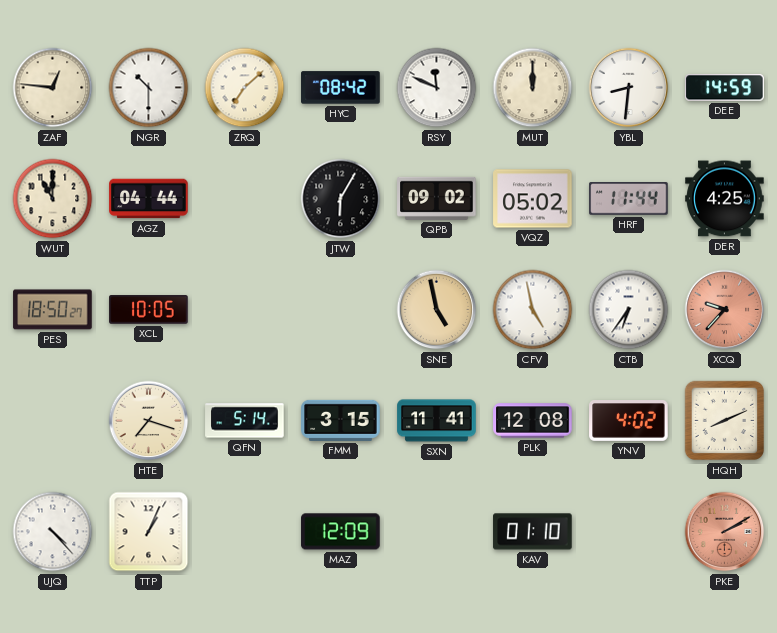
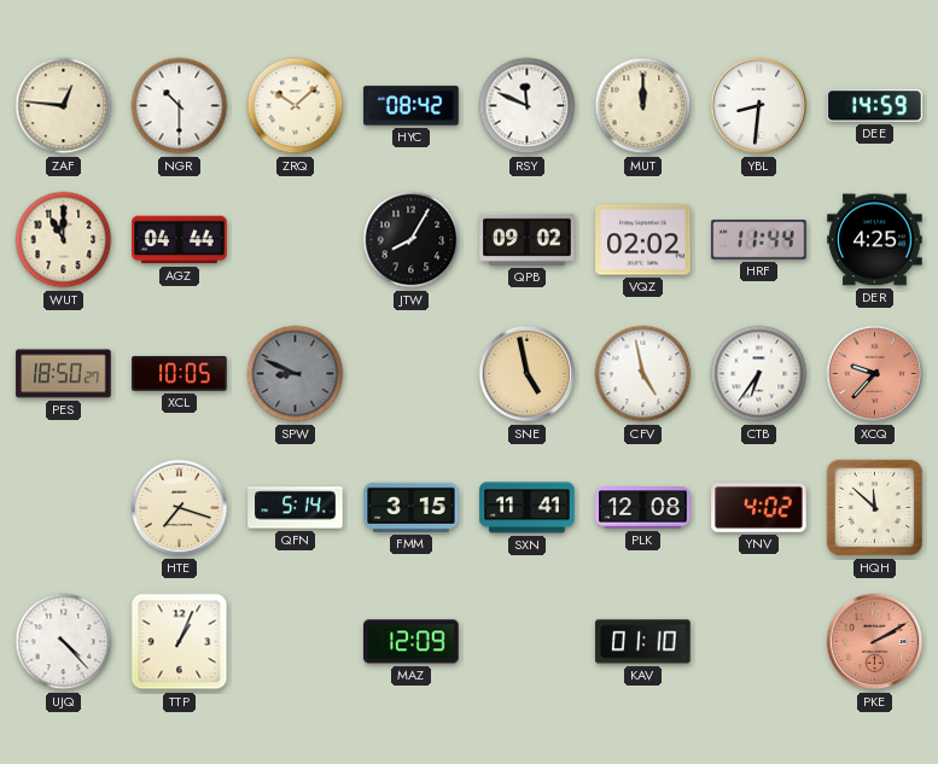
ZRQ: 7:08 -> 10:08 (296, 106)
JTW: 6:05 -> 8:05 (412, 240)
VQZ: 05:02 -> 02:02 (643, 240)
SPW: none -> 8:49 (296, 374)
HQH: 8:11 -> 11:52 (875, 508)
